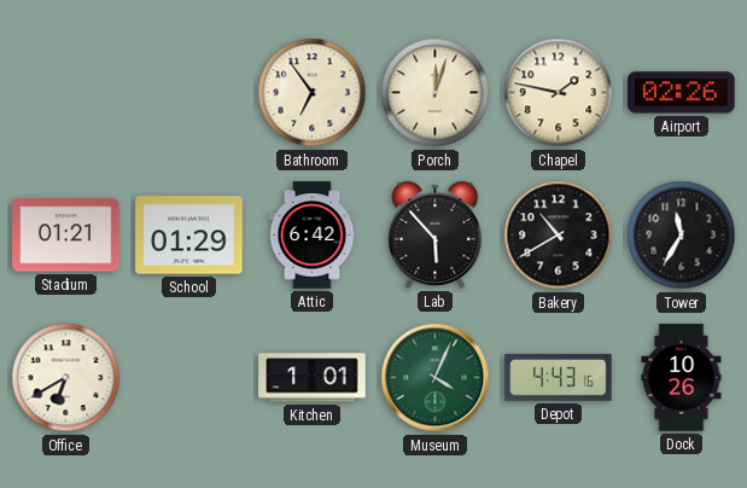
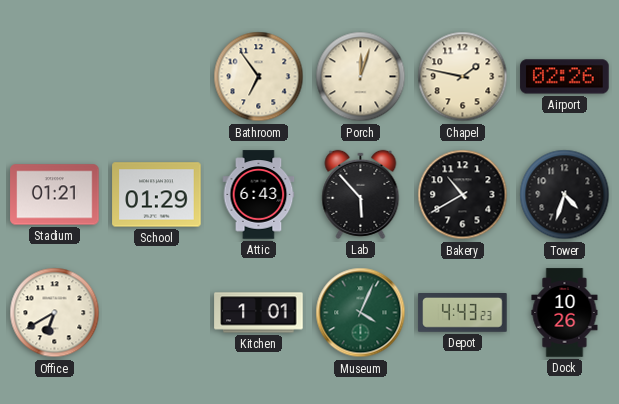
Attic: 6:42 -> 6:43 (259, 195)
Tower: 11:35 -> 4:33 (565, 195)
Depot: 4:43:16 -> 4:43:23 (463, 313)
